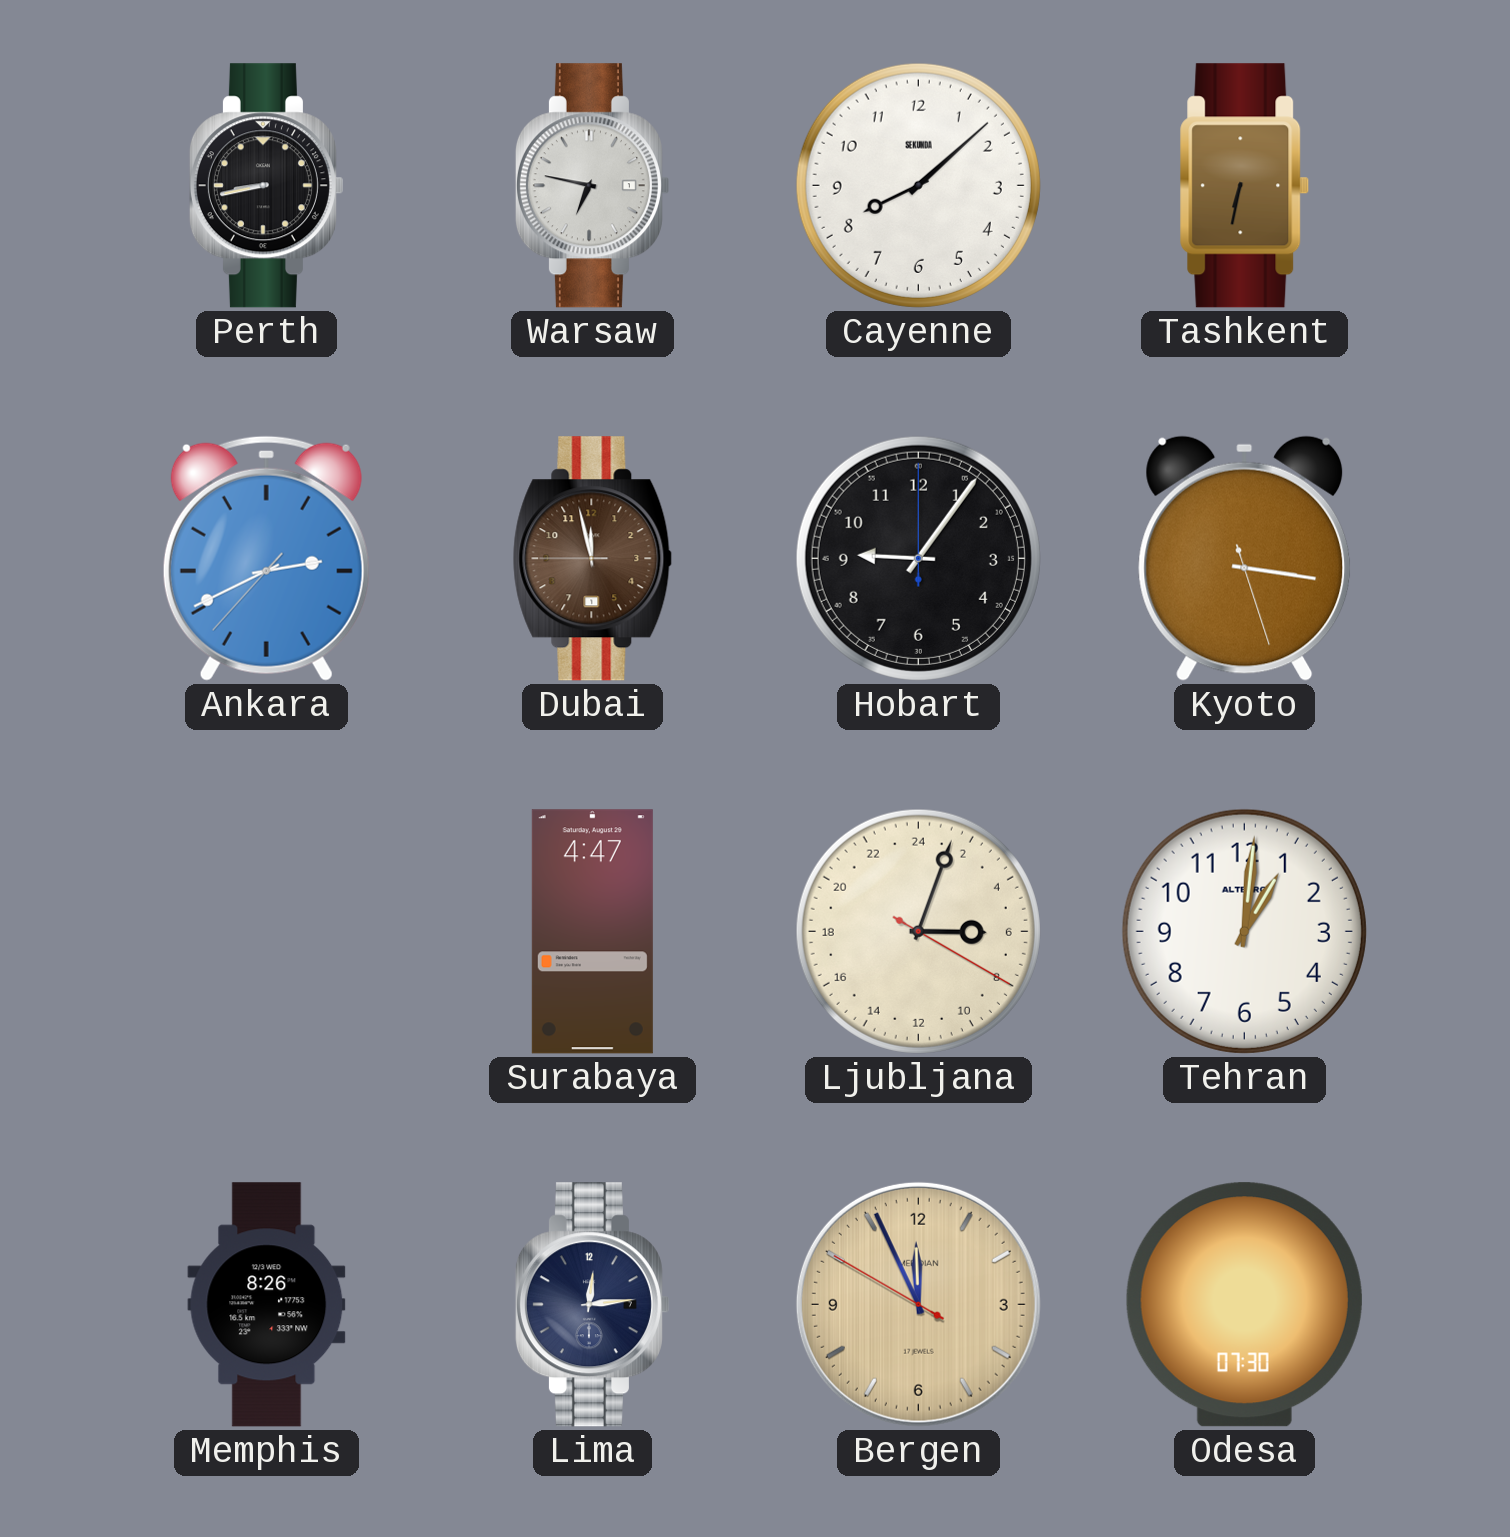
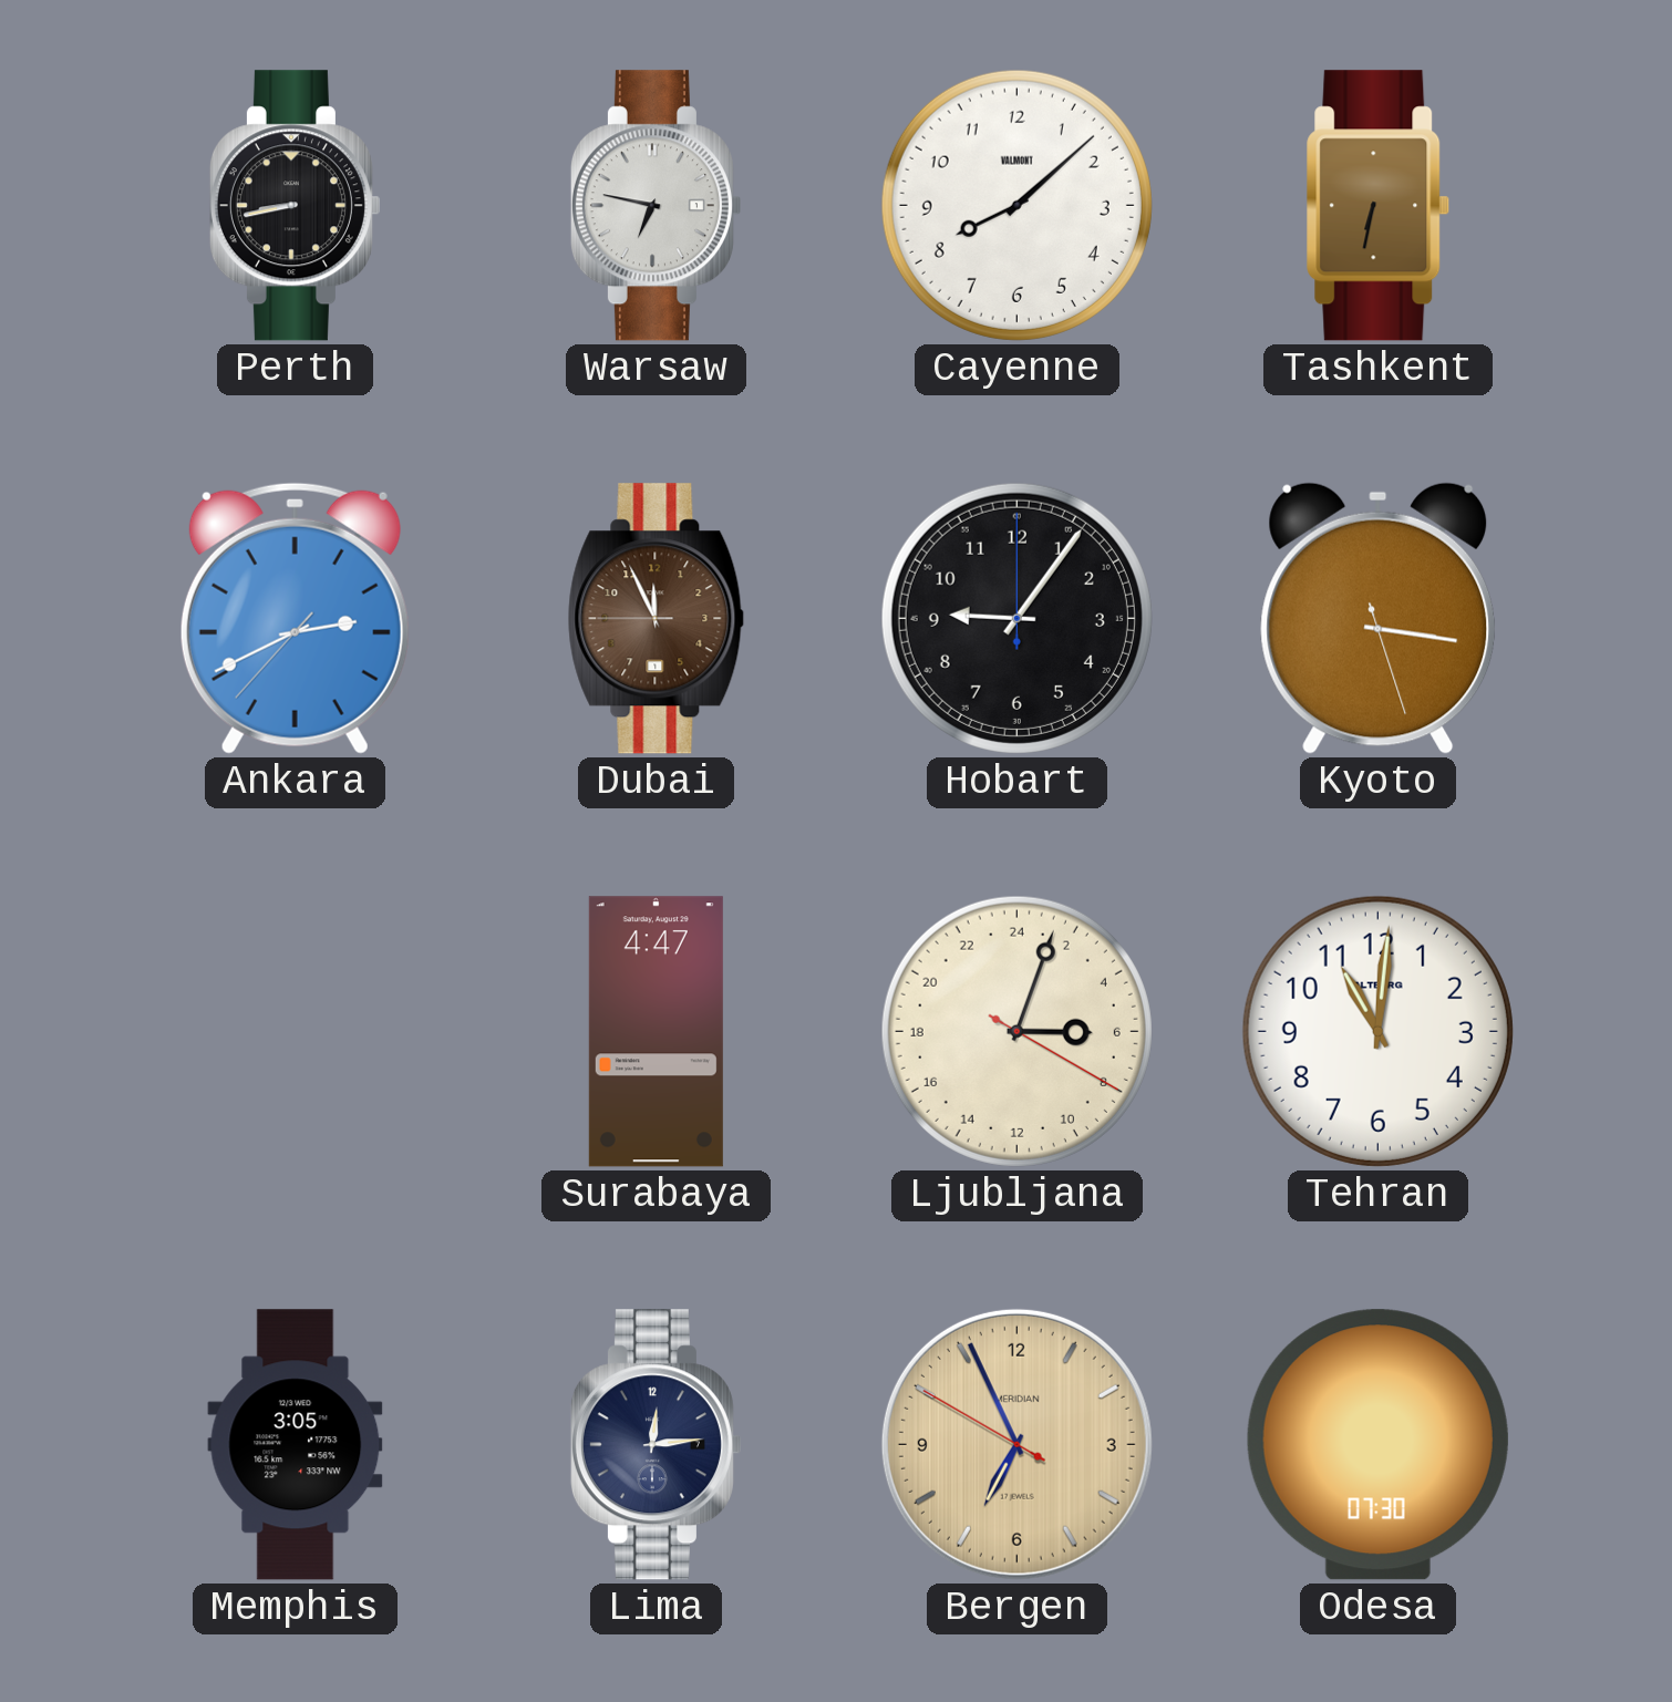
Cayenne brand: SEKUNDA -> VALMONT (1016, 205)
Dubai: 11:57 -> 11:55 (657, 619)
Tehran: 1:01 -> 11:01 (1377, 1031)
Memphis: 8:26 -> 3:05 (296, 1445)
Bergen: 11:55 -> 6:55 (1016, 1444)
